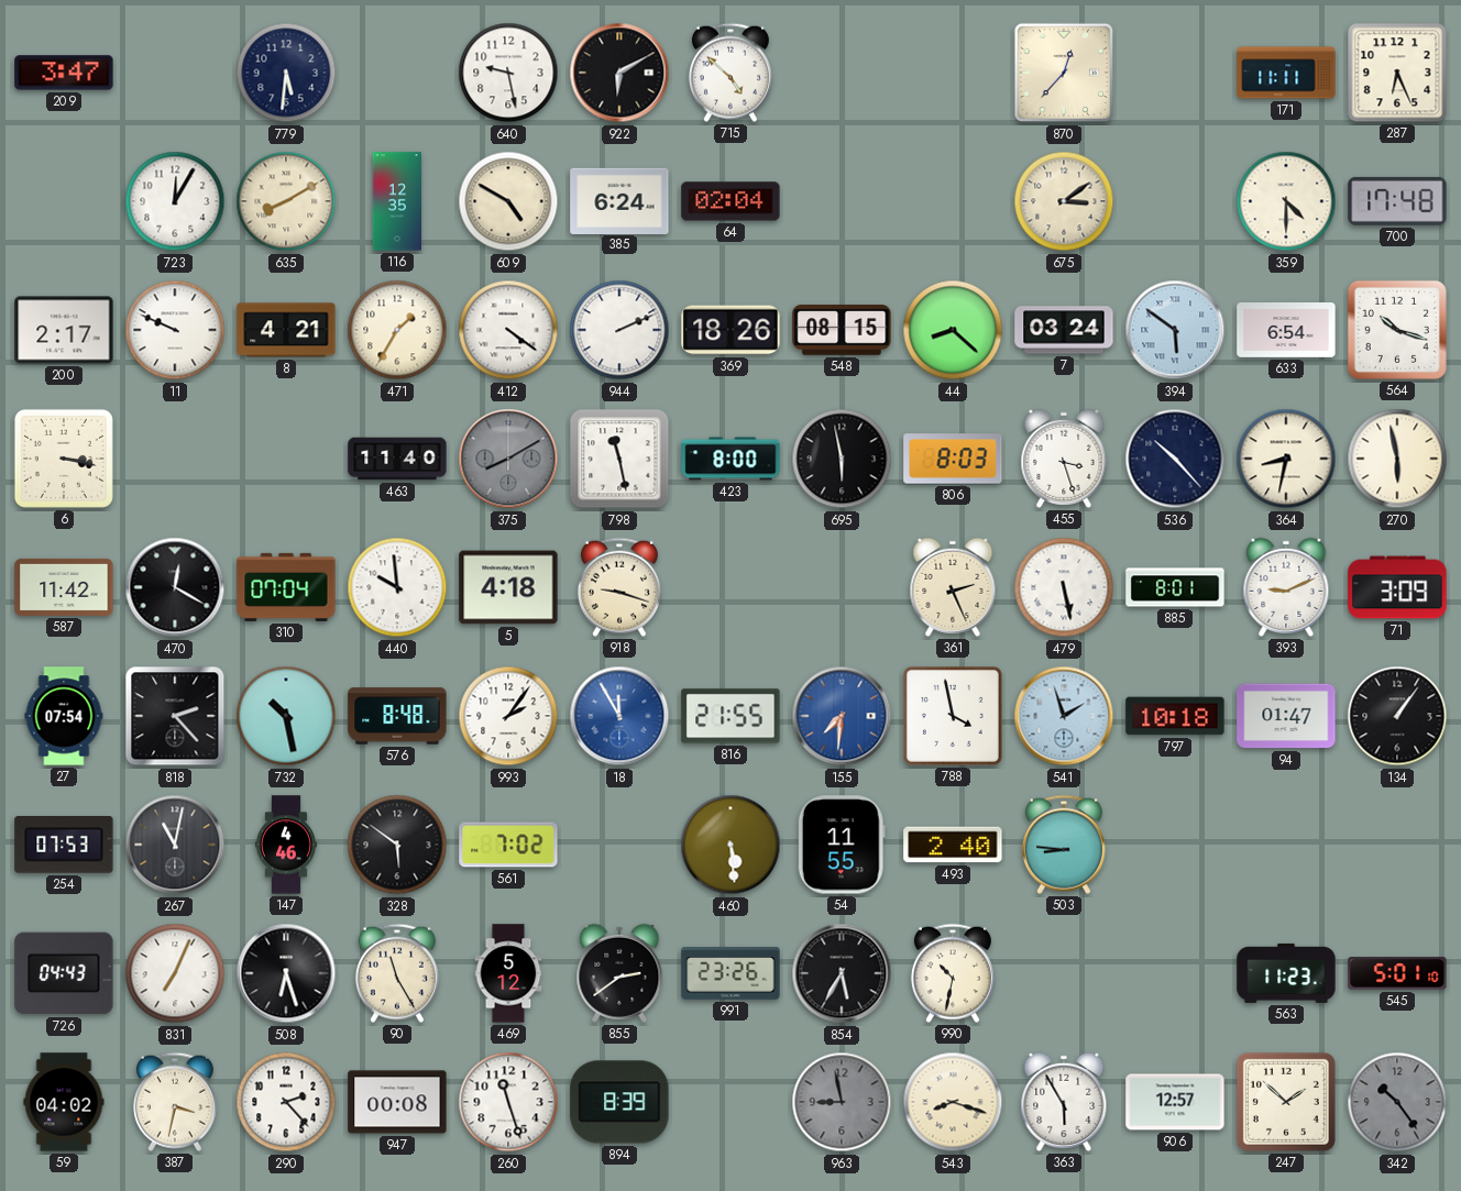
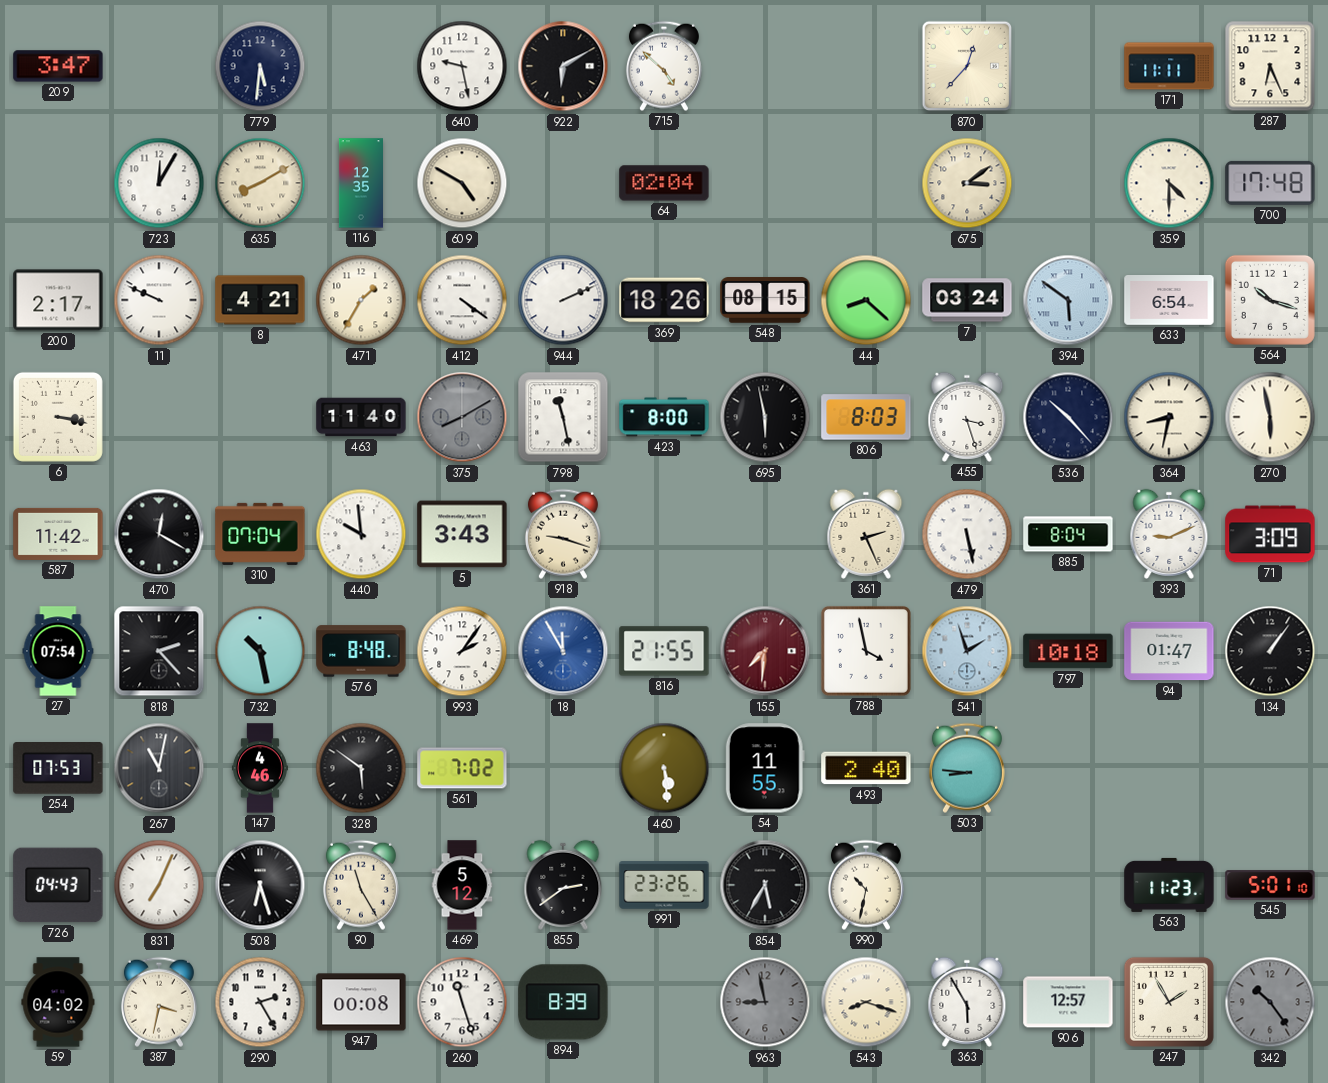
385: 6:24 -> none (619, 200)
5: 4:18 -> 3:43 (462, 534)
885: 8:01 -> 8:04 (1068, 534)
155 dial: blue -> burgundy (765, 651)
290: 2:23 -> 2:25 (260, 1002)
247: 1:52 -> 1:55 (1169, 1002)
